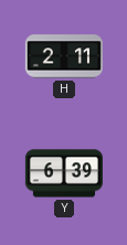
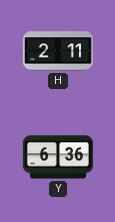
Y: 6:39 -> 6:36 (58, 157)
